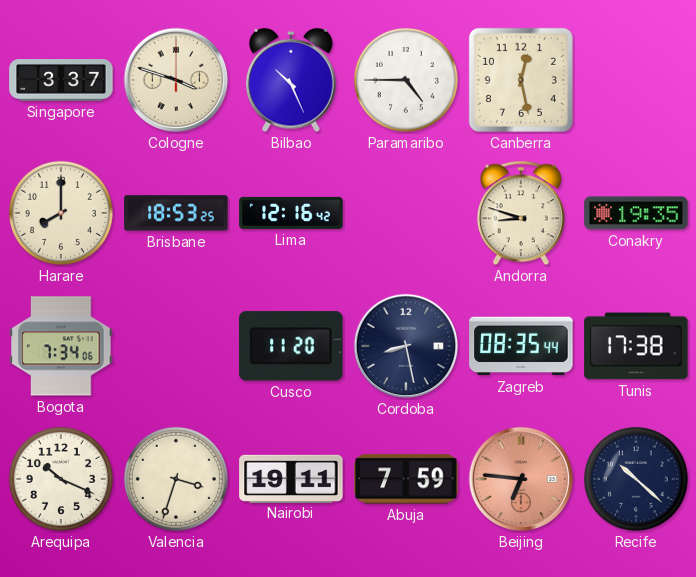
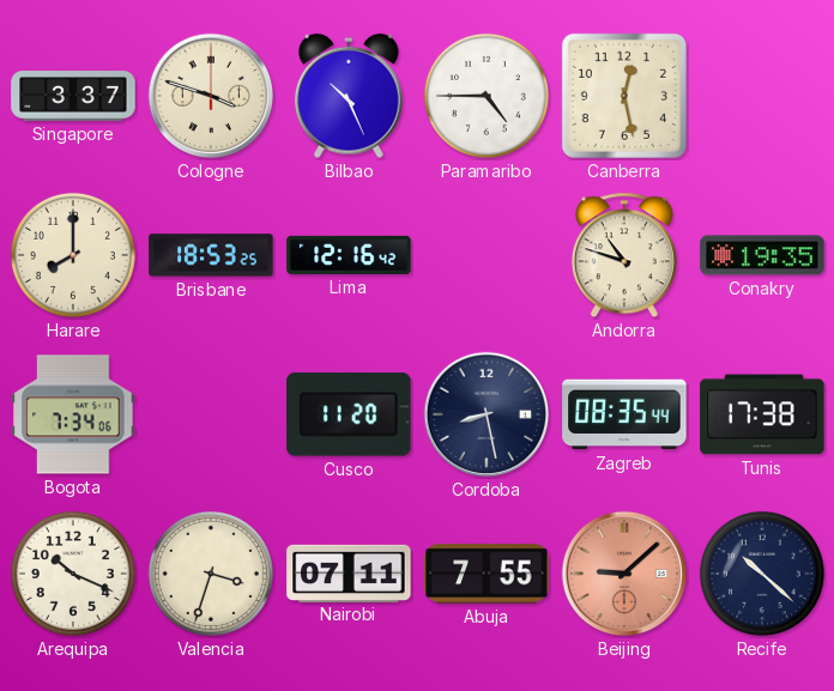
Andorra: 8:48 -> 10:48 (624, 255)
Nairobi: 19:11 -> 07:11 (349, 572)
Abuja: 7:59 -> 7:55 (486, 574)
Beijing: 6:46 -> 9:08 (624, 574)
